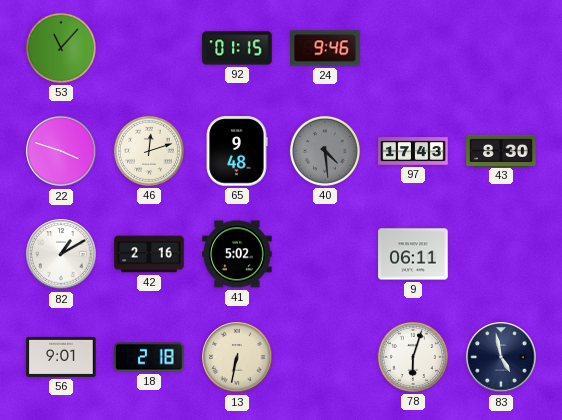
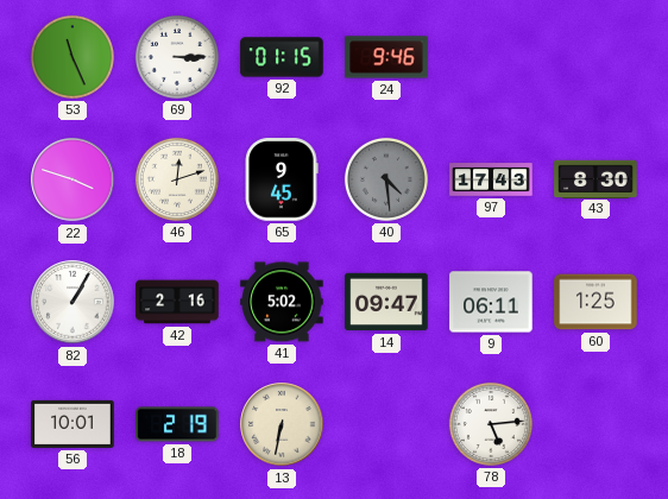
53: 11:07 -> 11:26 (73, 57)
69: none -> 3:15 (177, 57)
65: 9:48 -> 9:45 (282, 179)
82: 1:10 -> 1:05 (73, 302)
14: none -> 09:47 (386, 302)
60: none -> 1:25 (595, 302)
56: 9:01 -> 10:01 (73, 424)
18: 2:18 -> 2:19 (177, 424)
78: 6:03 -> 5:14 (491, 424)
83: 4:58 -> none (501, 357)
